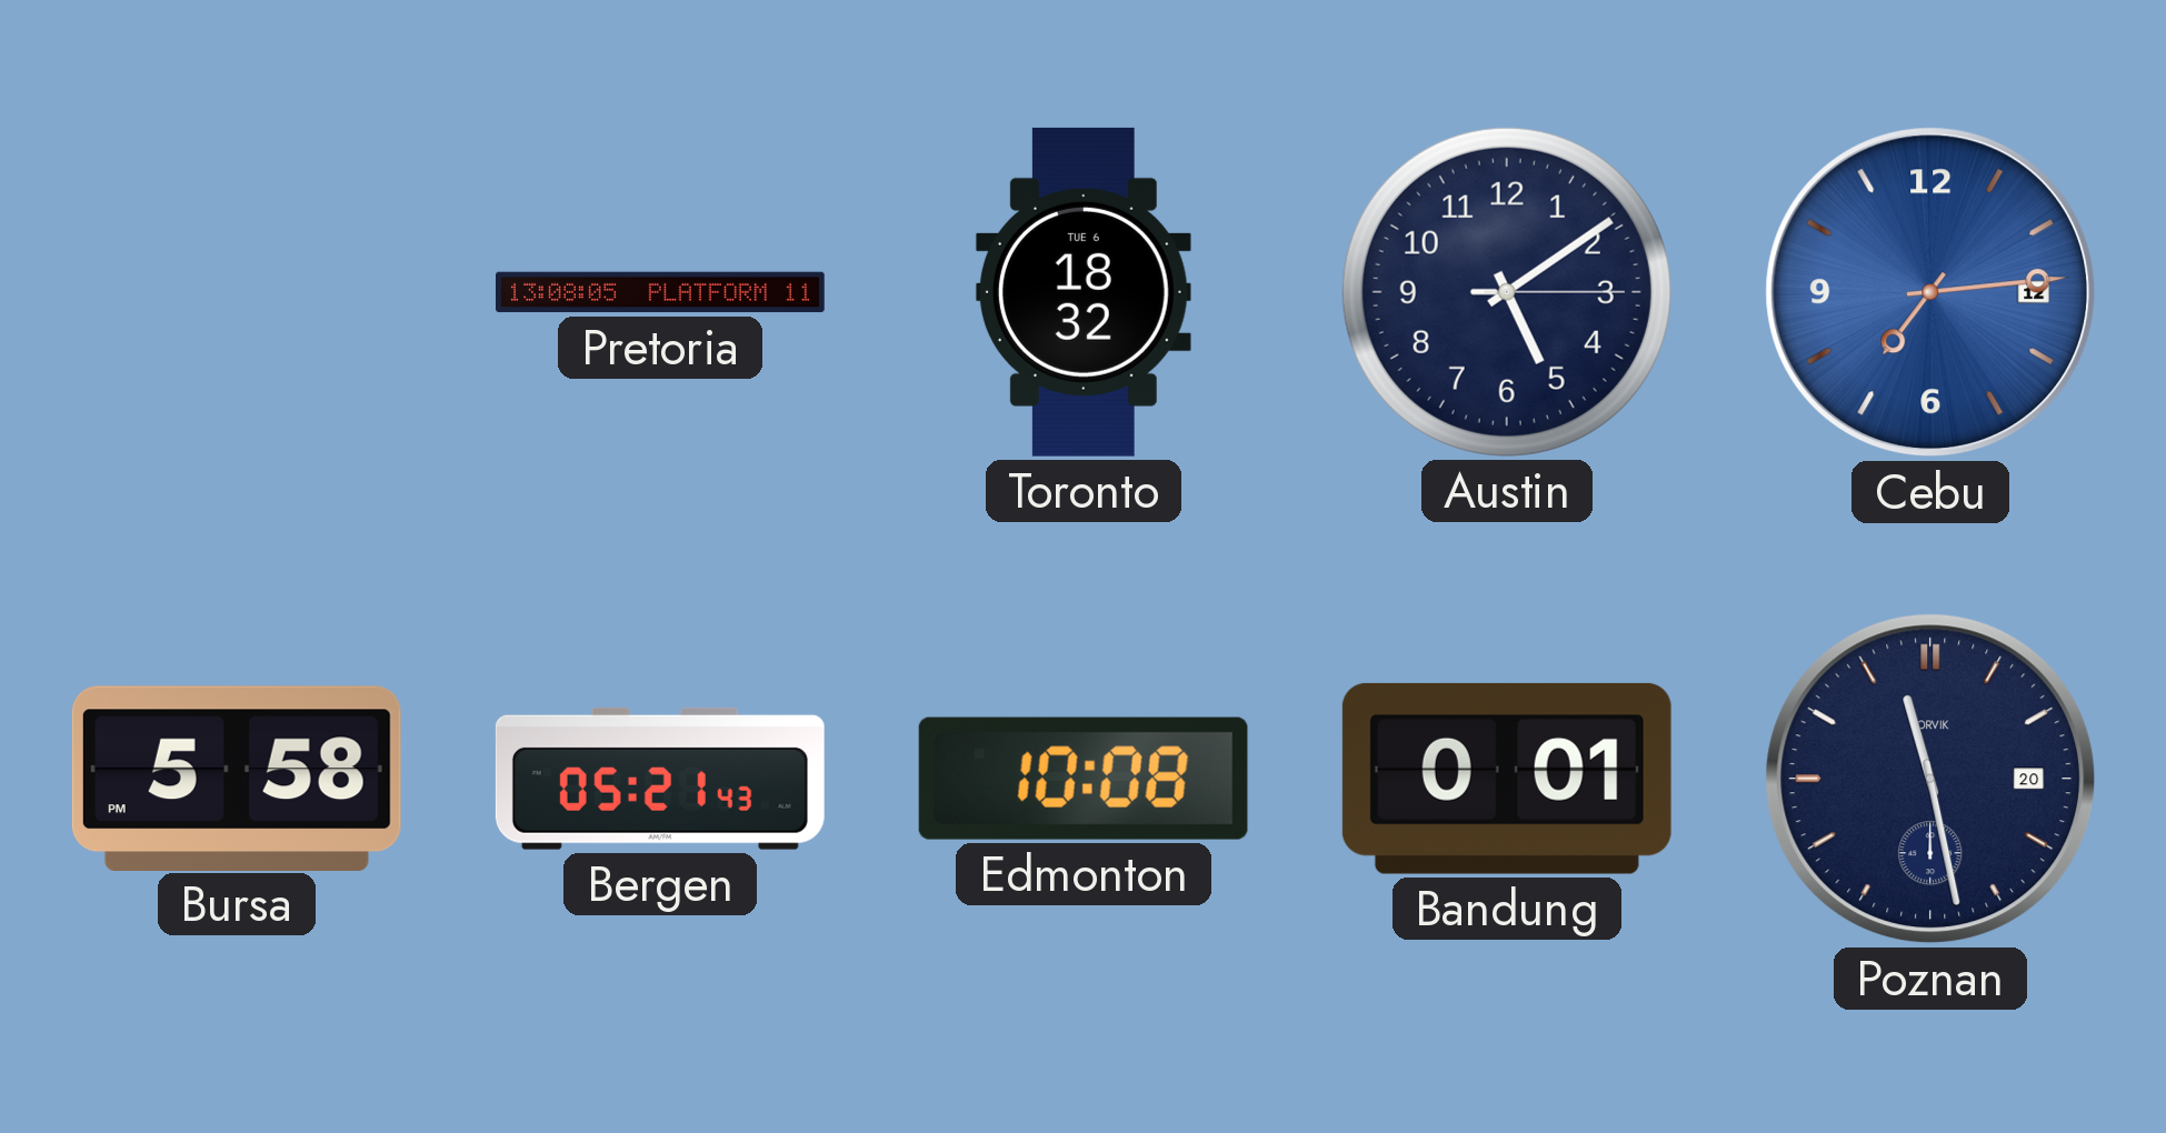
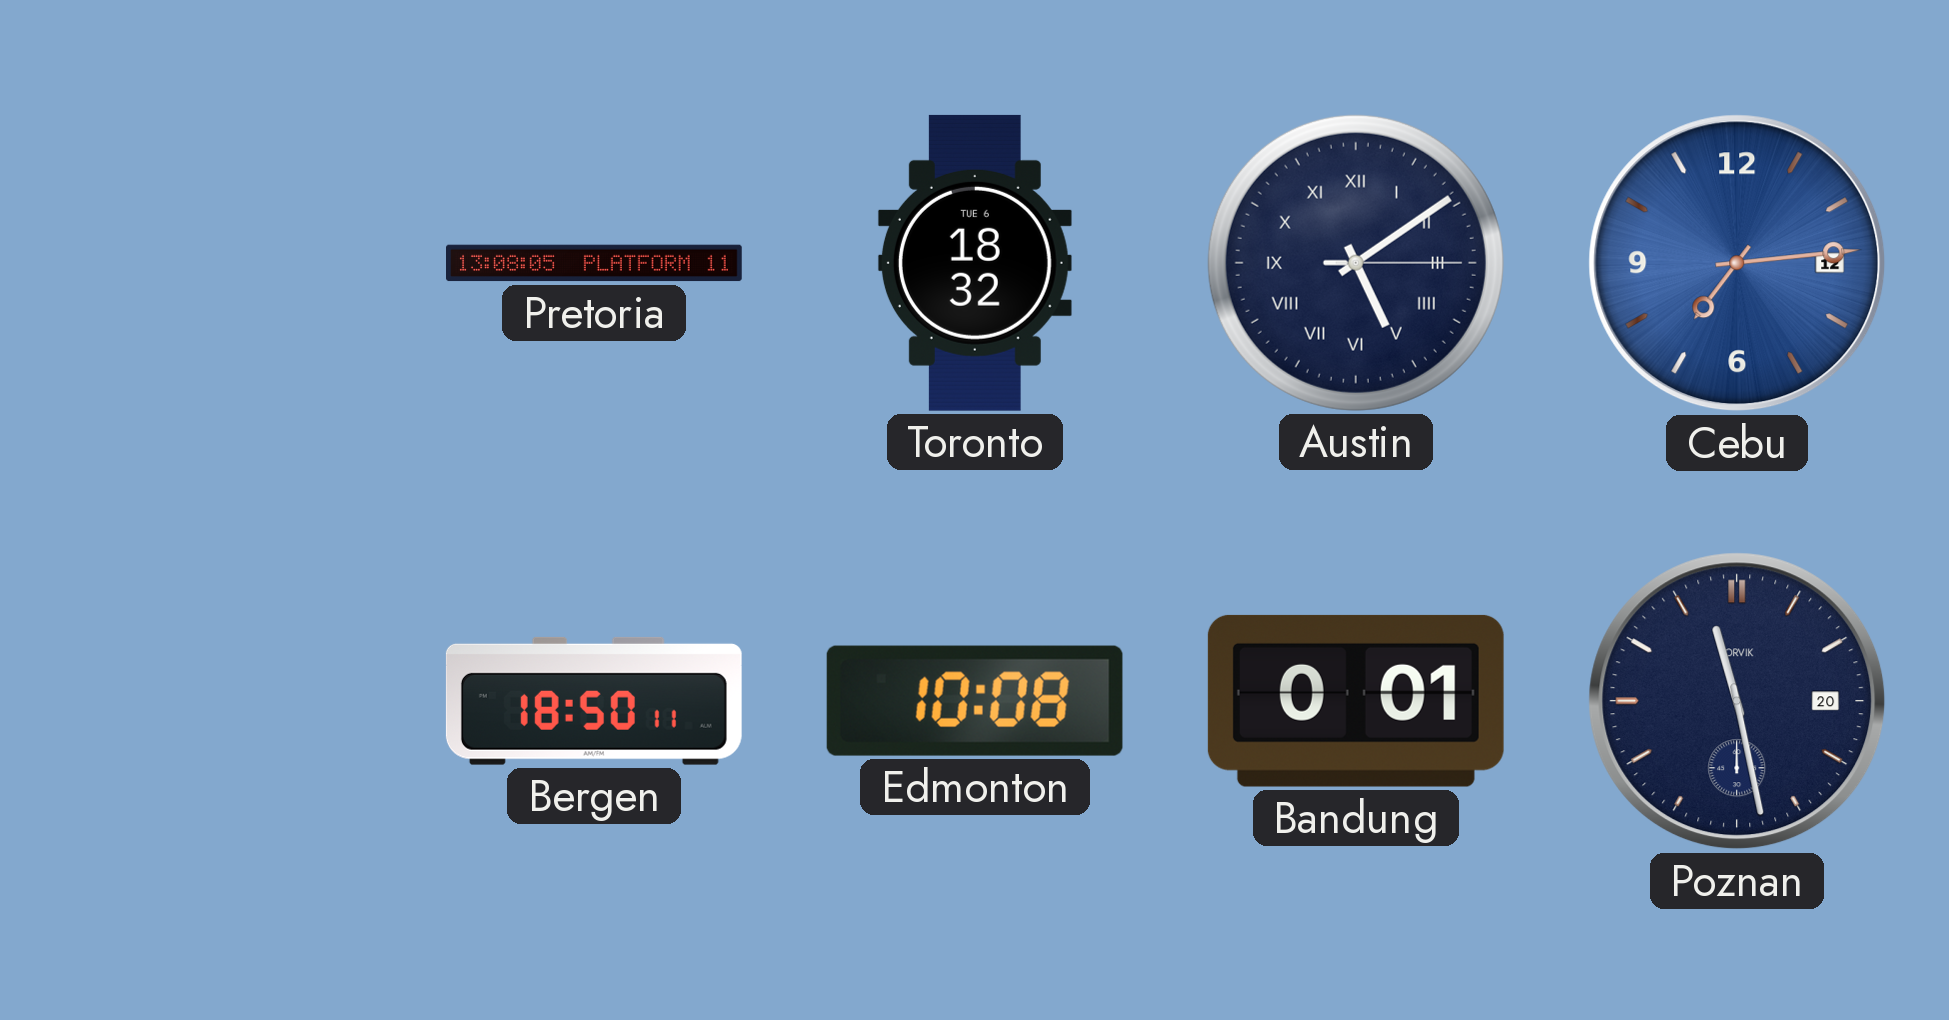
Austin numerals: Arabic -> Roman (1356, 263)
Bursa: 5:58 -> none (237, 778)
Bergen: 05:21 -> 18:50 (594, 701)
